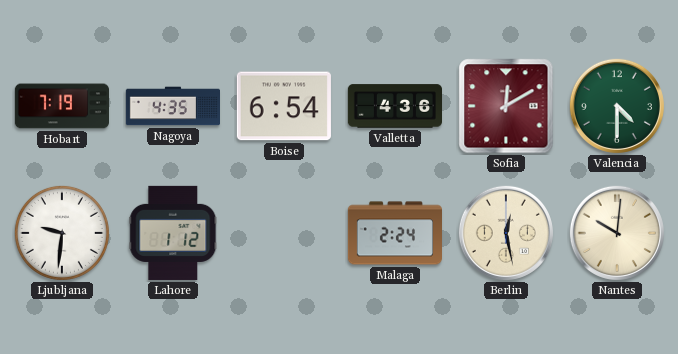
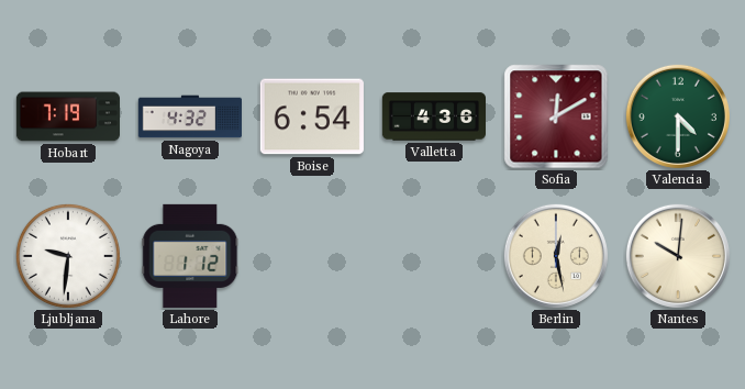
Nagoya: 4:35 -> 4:32 (189, 116)
Malaga: 2:24 -> none (394, 233)
